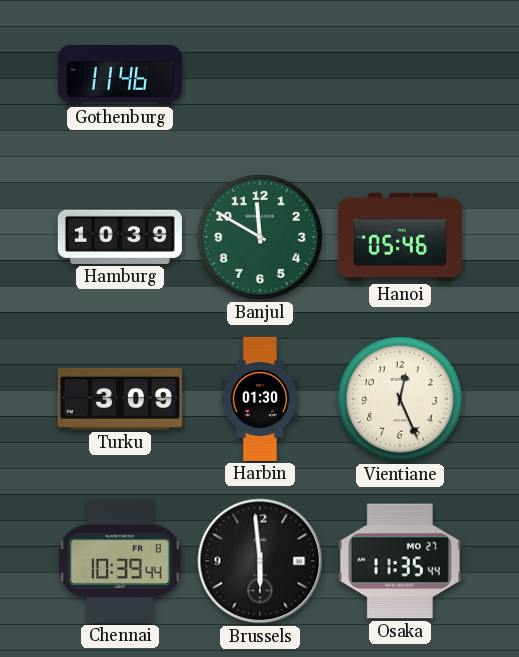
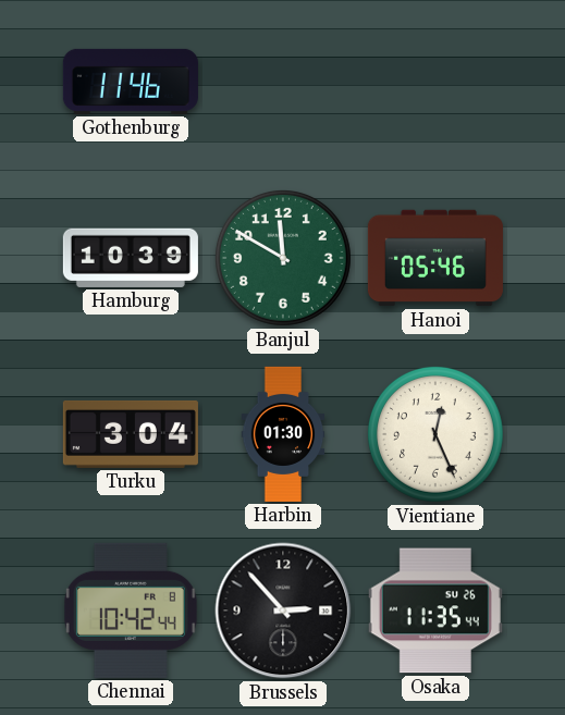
Turku: 3:09 -> 3:04 (131, 434)
Chennai: 10:39 -> 10:42 (131, 611)
Brussels: 5:59 -> 2:53 (283, 611)
Osaka date: MO 27 -> SU 26 (435, 611)
